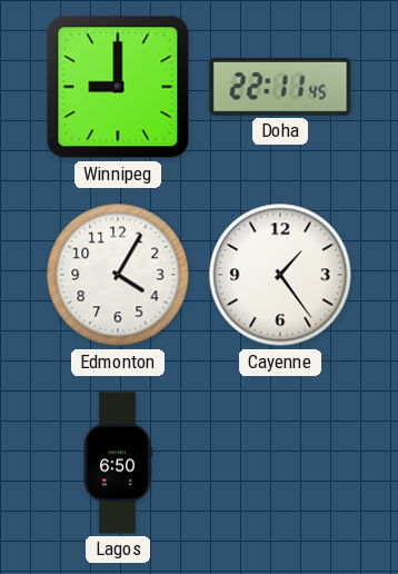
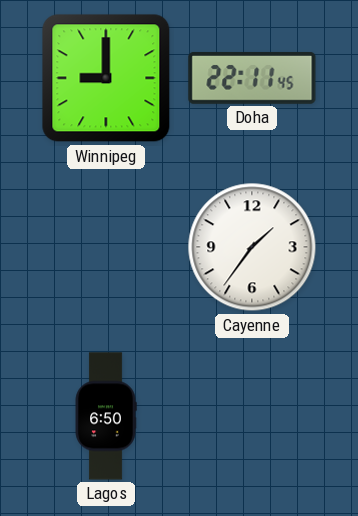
Edmonton: 4:05 -> none (118, 275)
Cayenne: 1:24 -> 1:36 (252, 247)
